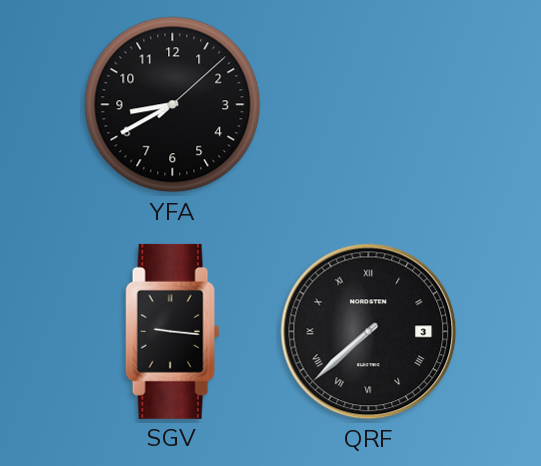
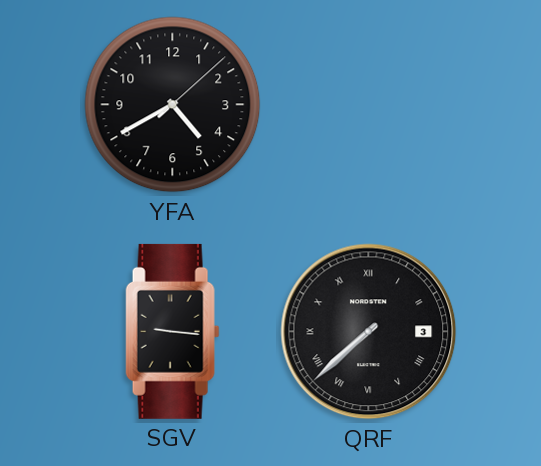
YFA: 8:40 -> 4:40 (173, 105)
